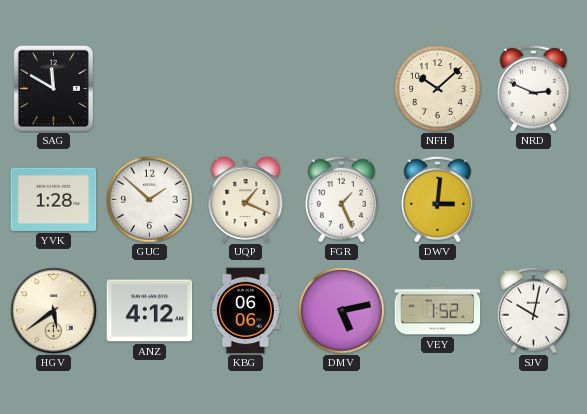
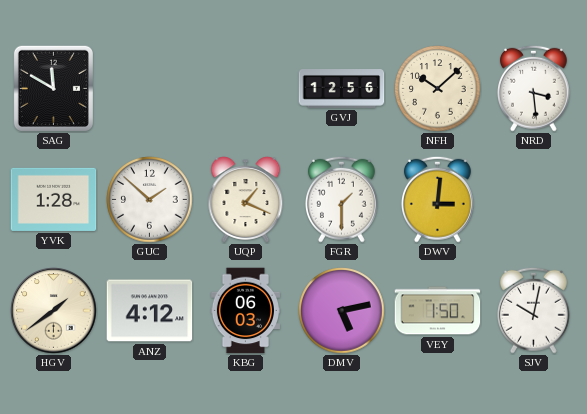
GVJ: none -> 12:56 (342, 89)
NRD: 2:49 -> 3:29 (533, 88)
FGR: 1:26 -> 1:30 (341, 199)
HGV: 5:39 -> 1:39 (54, 311)
KBG: 06:06 -> 06:03 (245, 311)
VEY: 1:52 -> 1:50 (438, 311)
